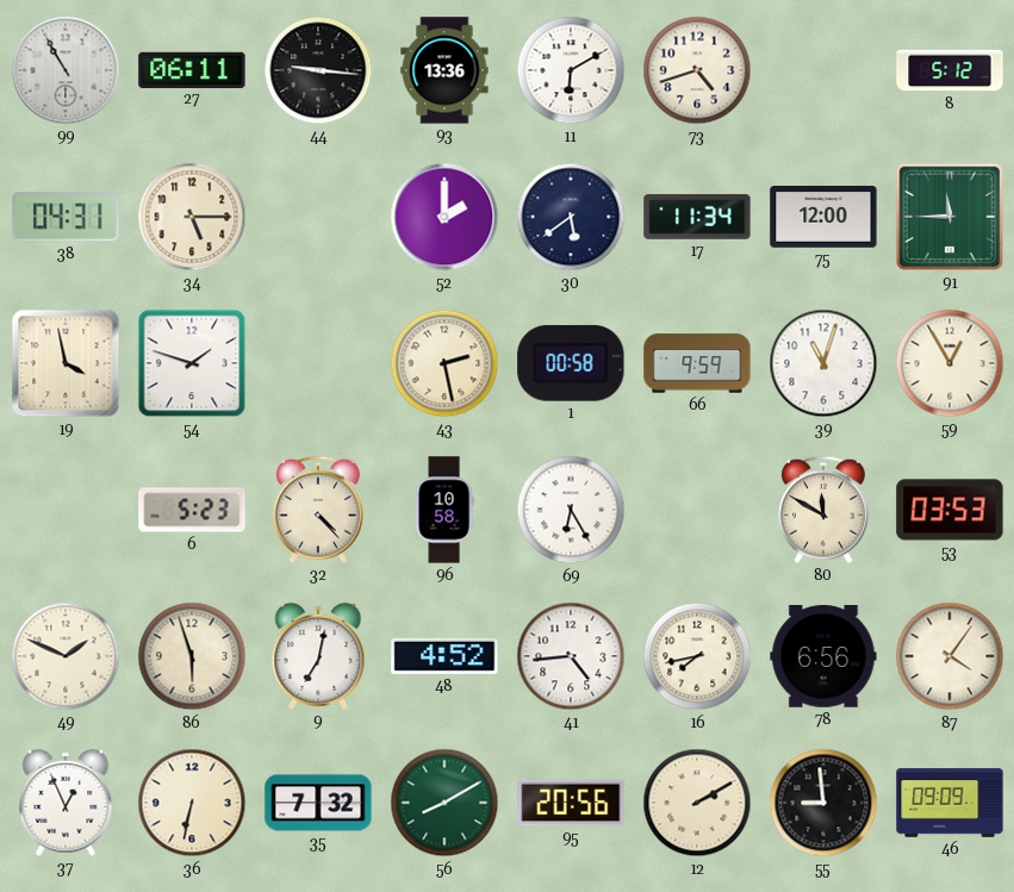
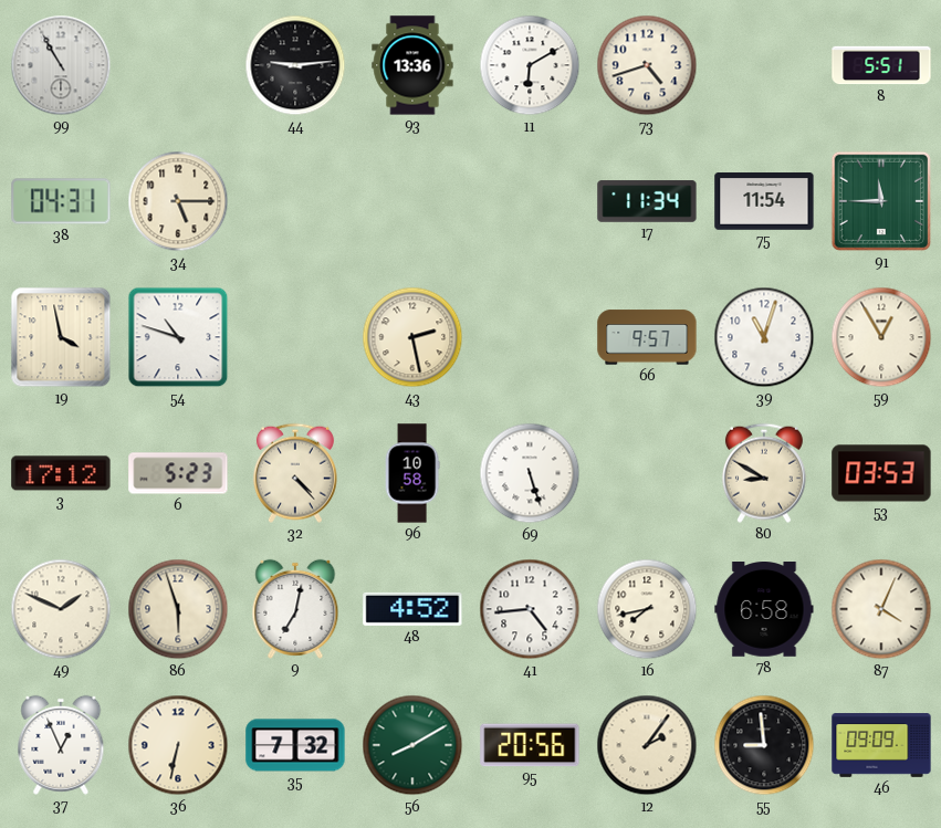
27: 06:11 -> none (192, 69)
44: 9:16 -> 9:14 (295, 65)
8: 5:12 -> 5:51 (881, 65)
52: 2:00 -> none (444, 217)
30: 5:39 -> none (571, 217)
75: 12:00 -> 11:54 (764, 201)
54: 1:48 -> 10:48 (178, 337)
1: 00:58 -> none (571, 363)
66: 9:59 -> 9:57 (647, 337)
3: none -> 17:12 (61, 473)
69: 6:25 -> 5:27 (530, 473)
80: 11:50 -> 8:50 (764, 473)
78: 6:56 -> 6:58 (764, 610)
87: 4:06 -> 4:04 (881, 609)
12: 2:10 -> 2:06 (647, 745)
